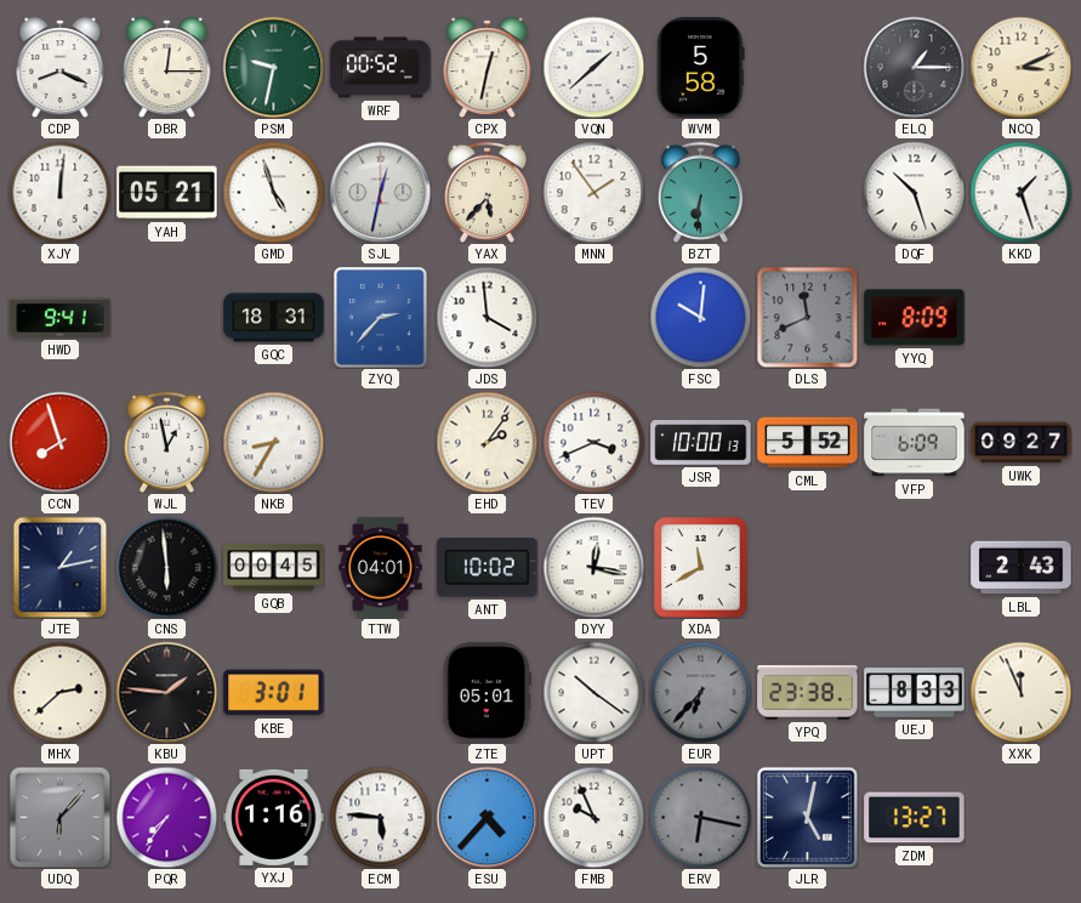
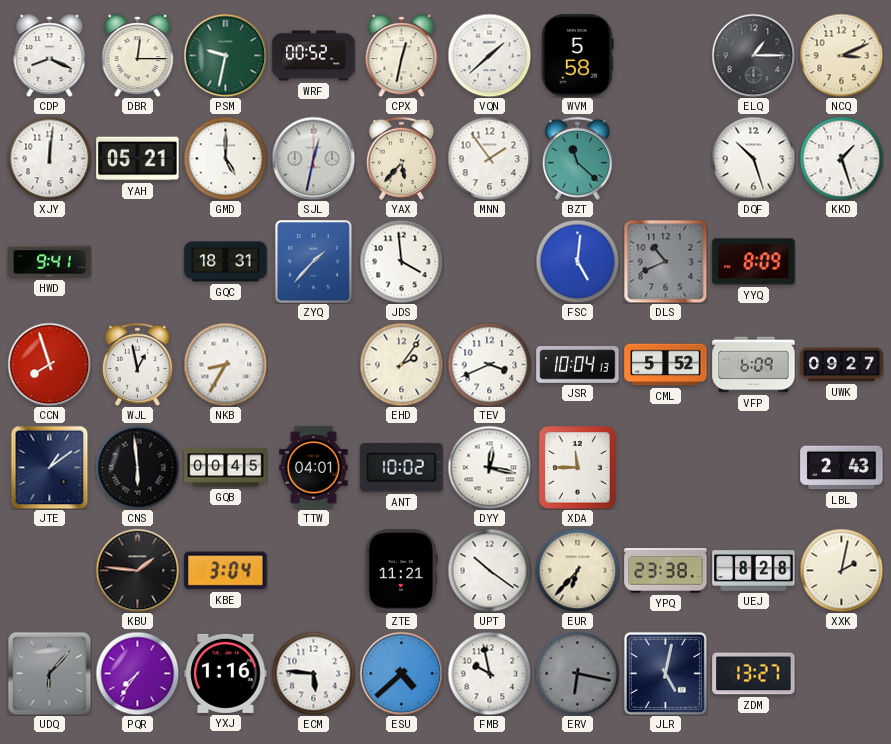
GMD: 4:57 -> 5:00 (225, 158)
BZT: 6:31 -> 11:22 (577, 158)
ZYQ: 2:37 -> 1:37 (314, 262)
FSC: 10:01 -> 5:01 (577, 261)
DLS: 11:41 -> 10:41 (665, 261)
JSR: 10:00 -> 10:04 (578, 365)
JTE: 1:13 -> 1:09 (50, 467)
XDA: 11:40 -> 11:45 (578, 468)
MHX: 2:38 -> none (59, 692)
KBE: 3:01 -> 3:04 (226, 571)
ZTE: 05:01 -> 11:21 (401, 571)
EUR dial: grey -> cream (577, 570)
UEJ: 8:33 -> 8:28 (754, 571)
XXK: 11:56 -> 2:02 (841, 570)
ESU: 4:37 -> 4:38 (401, 673)
FMB: 9:56 -> 9:58 (489, 673)
